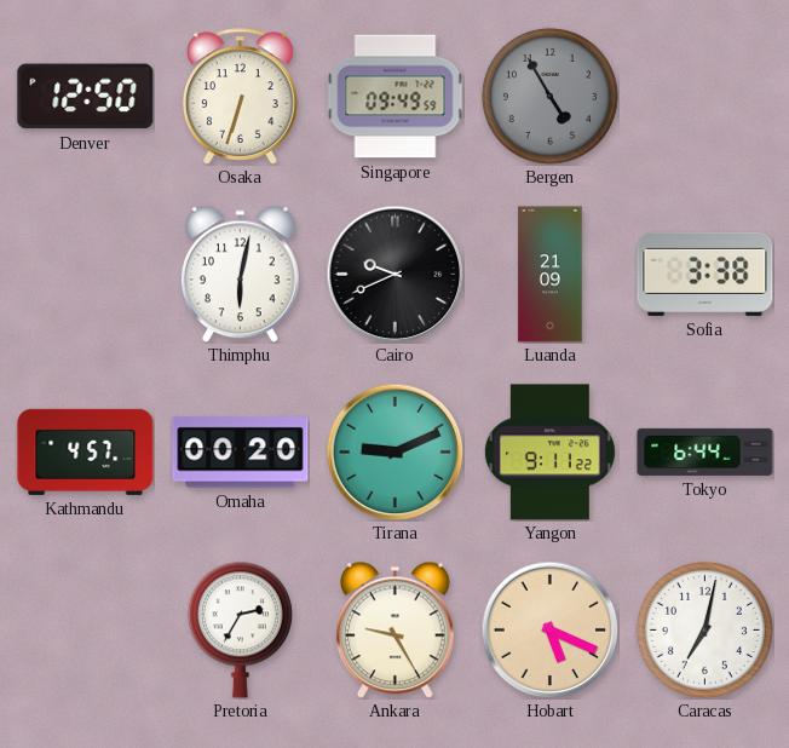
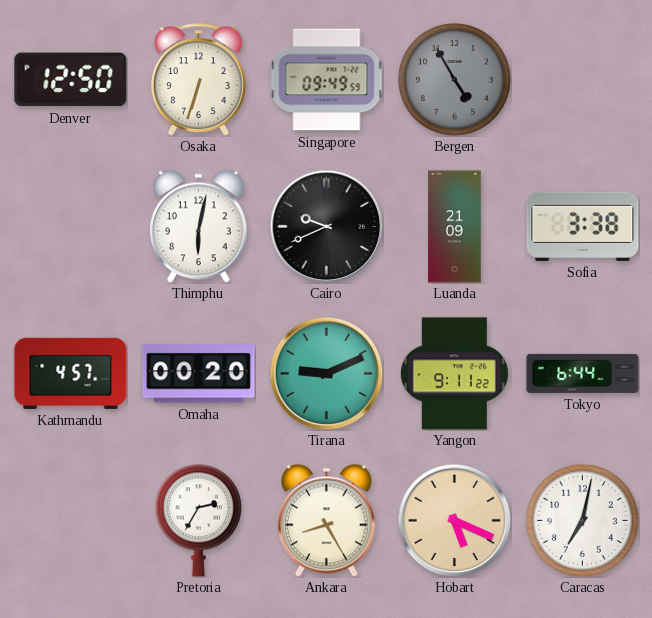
Ankara: 9:25 -> 8:25 (327, 520)
